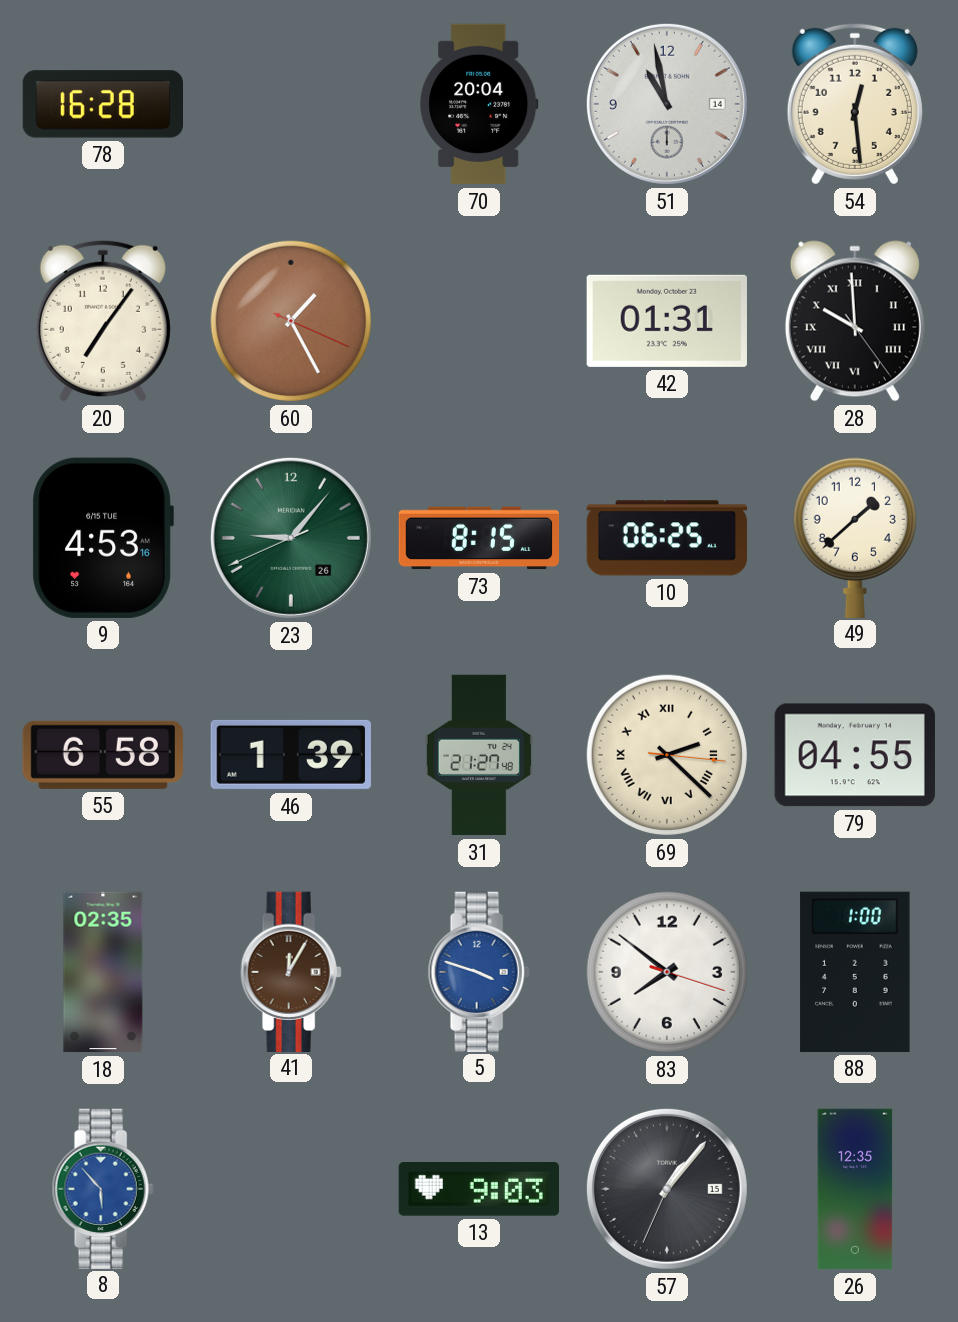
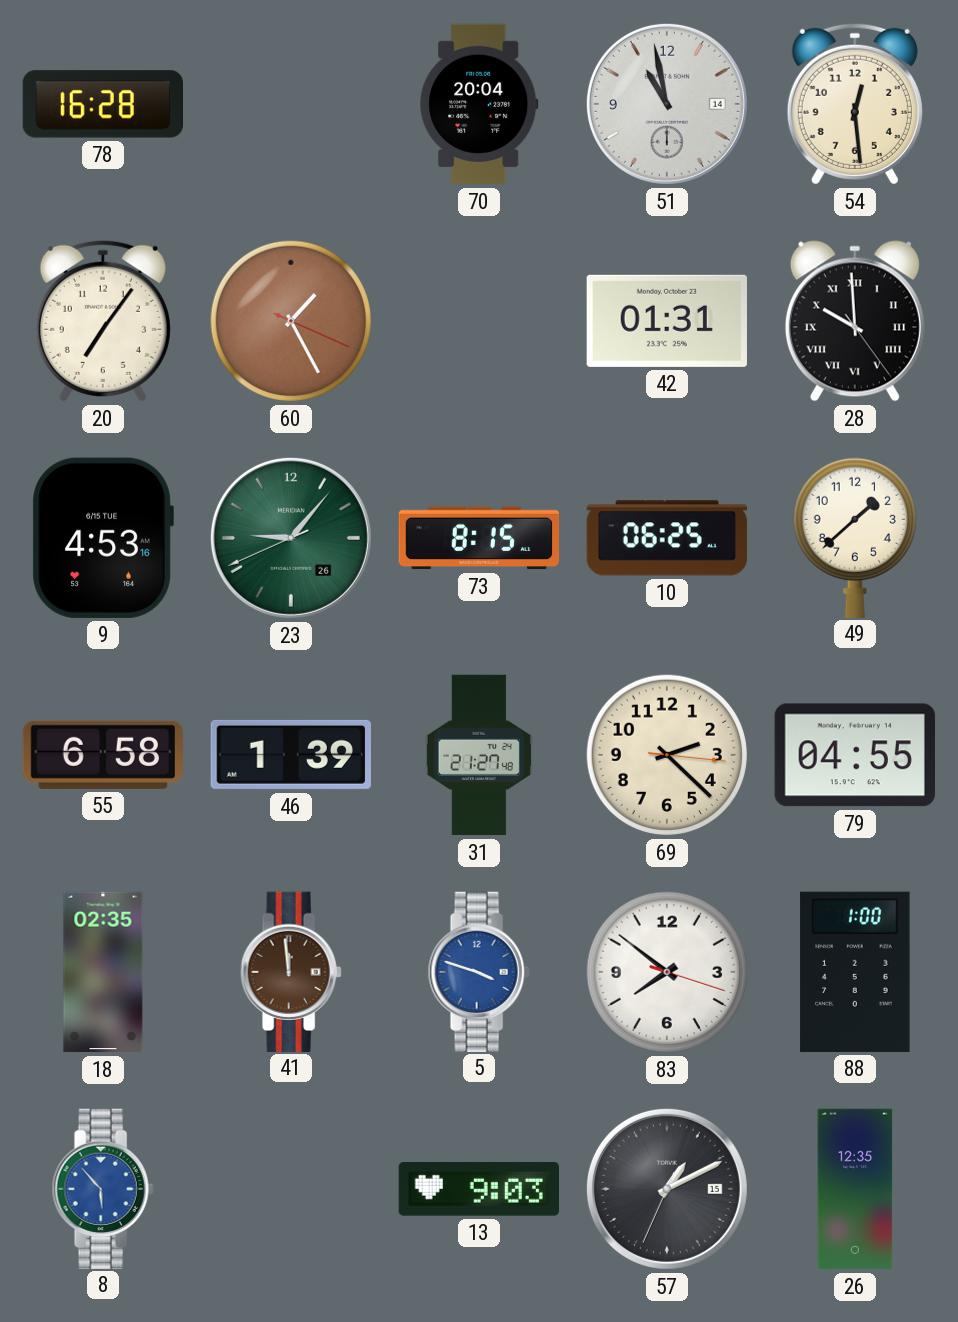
69 numerals: Roman -> Arabic (667, 755)
41: 12:05 -> 11:59 (291, 971)
57: 1:06 -> 1:10 (667, 1189)
